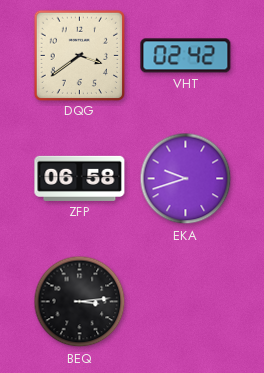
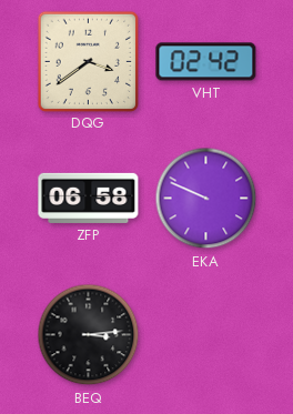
EKA: 9:42 -> 9:49 (206, 199)
